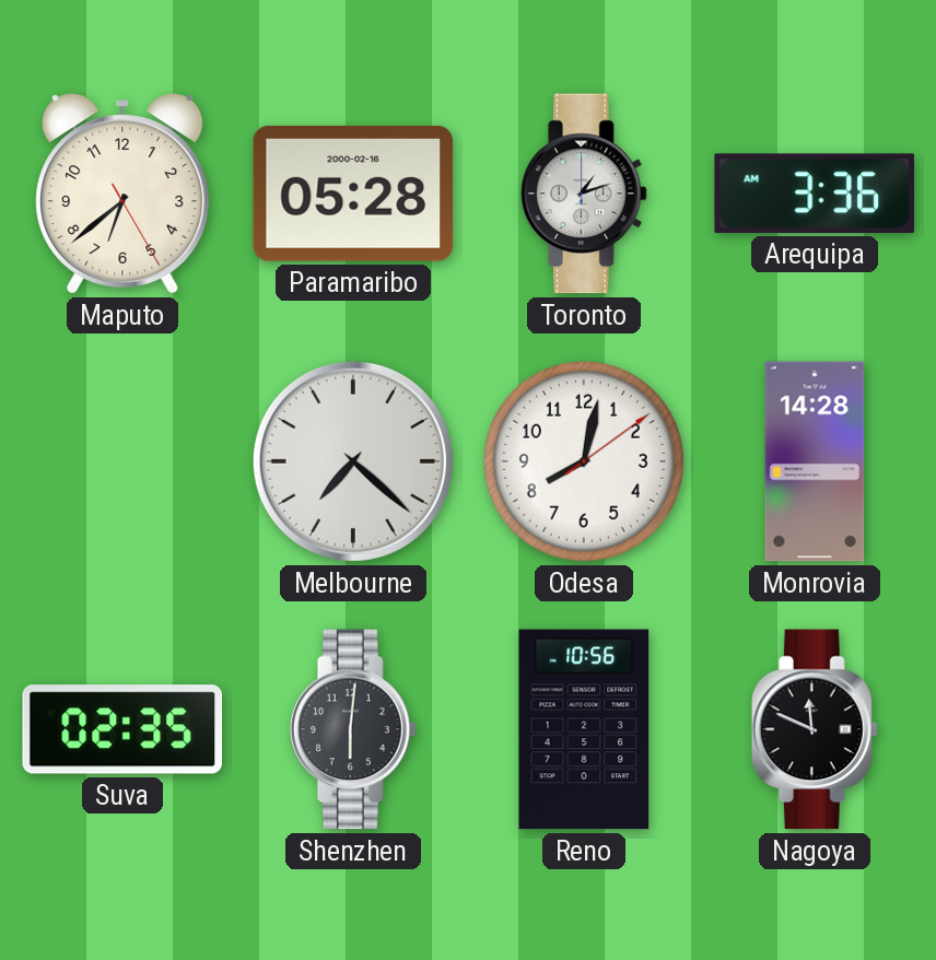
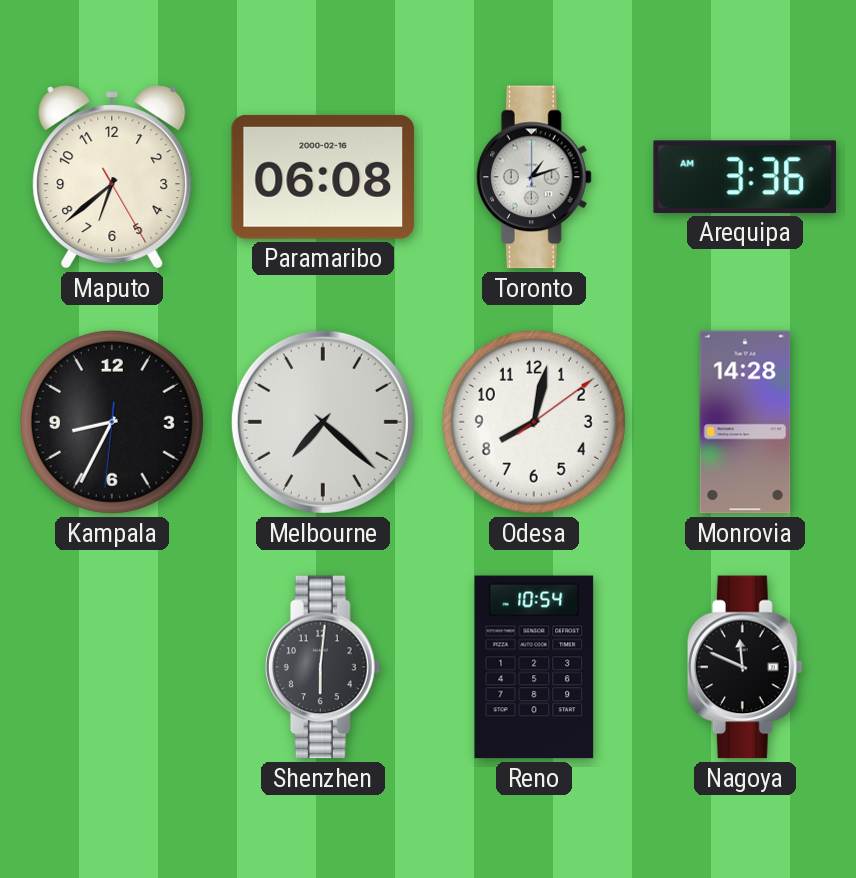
Paramaribo: 05:28 -> 06:08 (323, 177)
Kampala: none -> 8:34 (112, 422)
Suva: 02:35 -> none (122, 729)
Reno: 10:56 -> 10:54 (534, 667)
